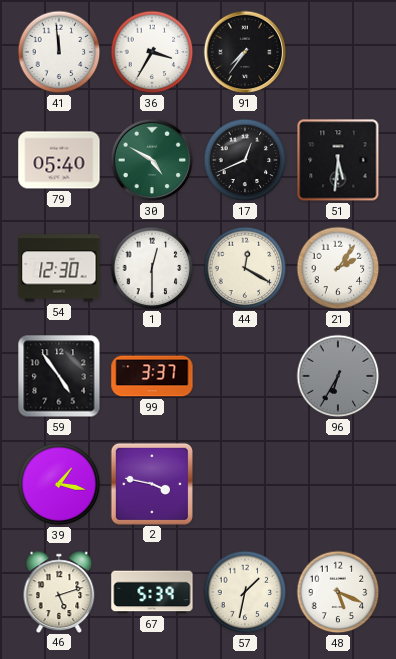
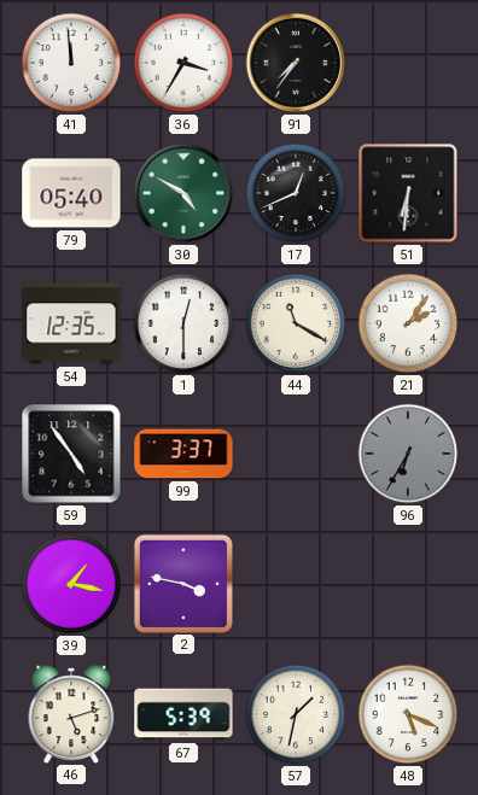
51: 5:31 -> 6:31 (408, 193)
54: 12:30 -> 12:35 (71, 323)
44: 12:20 -> 11:20 (296, 323)
